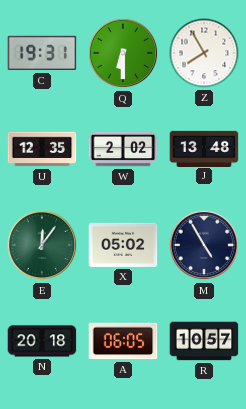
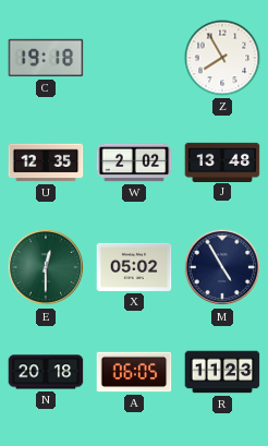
C: 19:31 -> 19:18 (46, 58)
Q: 6:30 -> none (123, 53)
E: 12:06 -> 12:30 (46, 267)
R: 10:57 -> 11:23 (222, 372)
